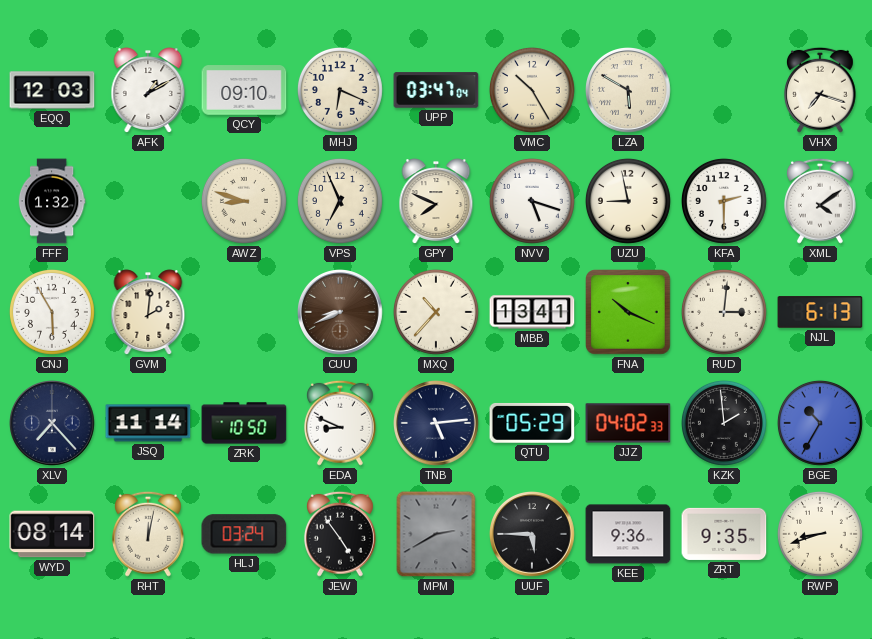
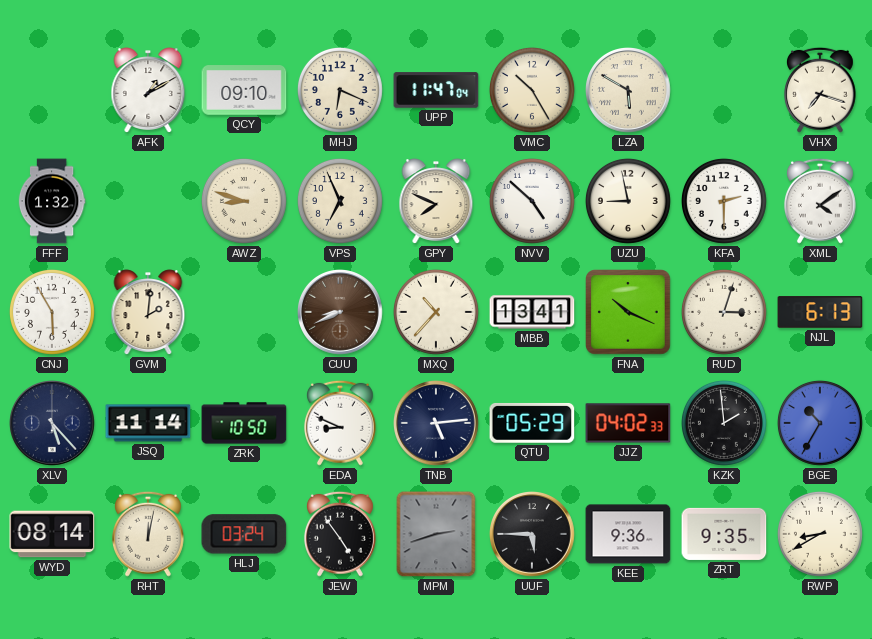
EQQ: 12:03 -> none (52, 90)
UPP: 03:47 -> 11:47 (436, 90)
NVV: 5:18 -> 4:52 (532, 201)
RUD: 3:01 -> 3:03 (724, 312)
XLV: 7:23 -> 5:23 (53, 424)
MPM: 2:40 -> 2:42 (436, 534)
RWP: 8:42 -> 8:40 (820, 534)
